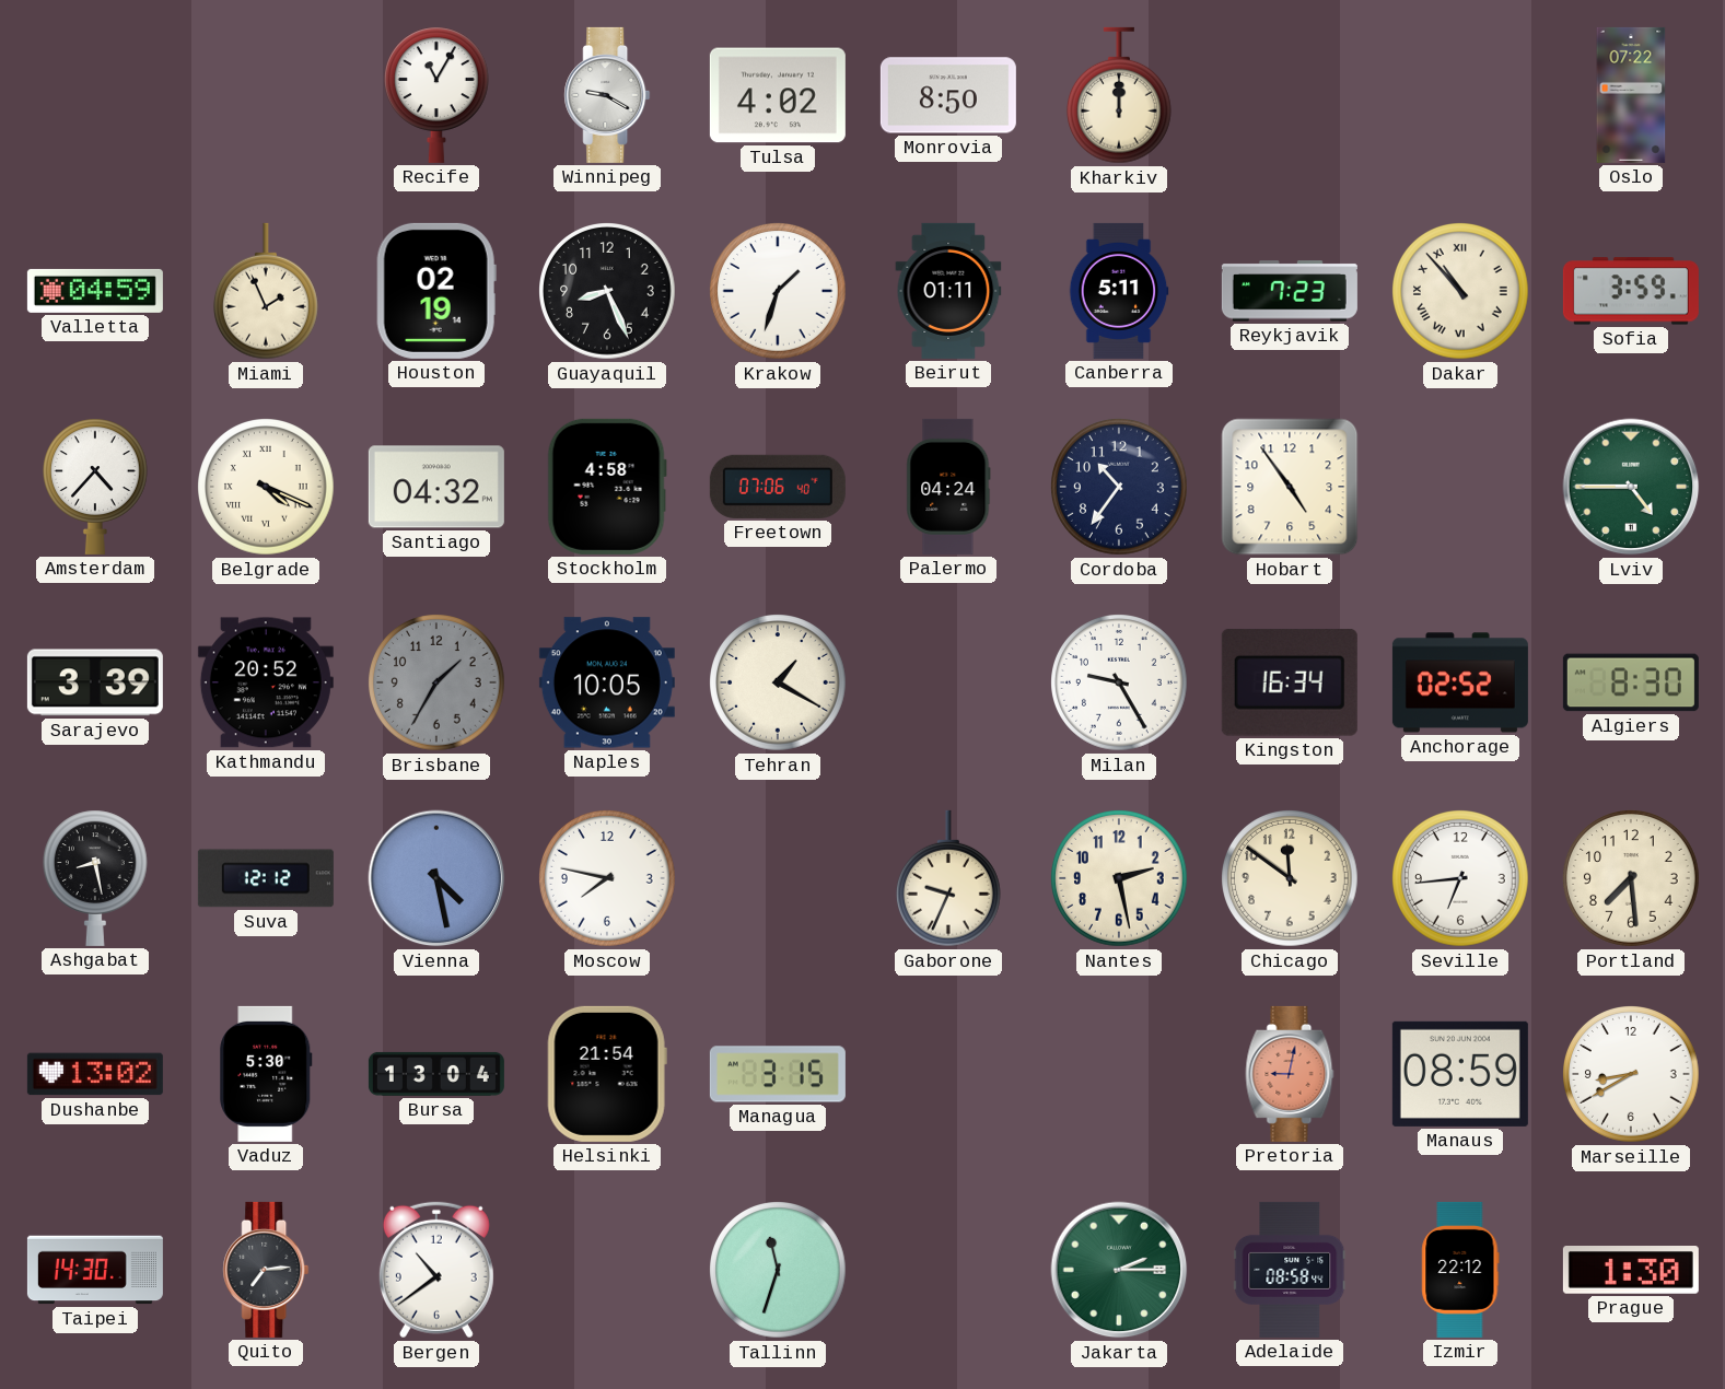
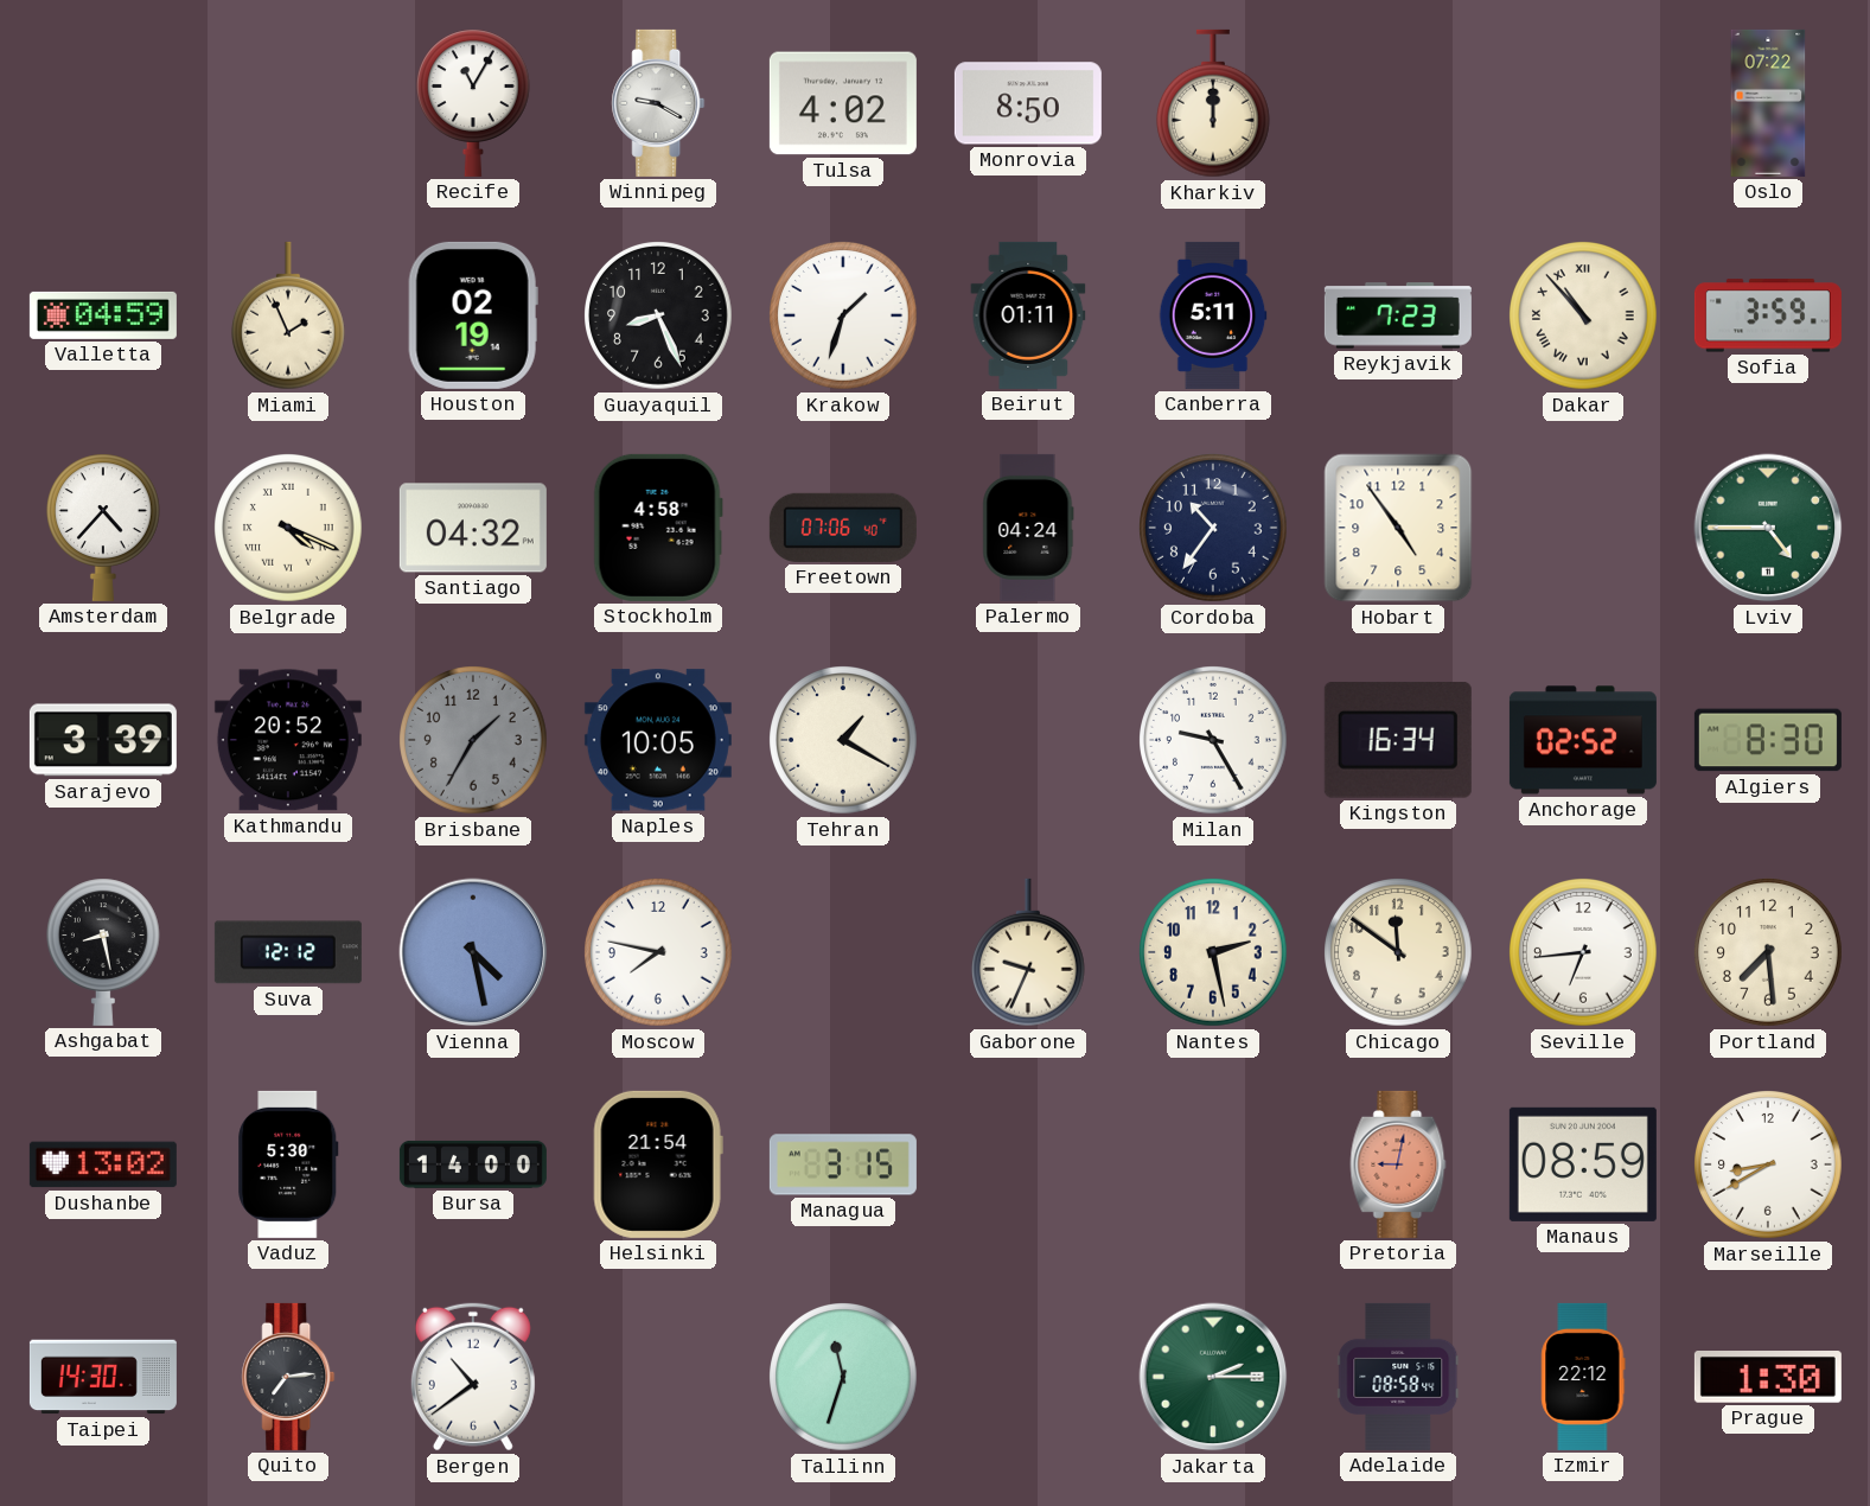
Bursa: 13:04 -> 14:00 (473, 1164)
